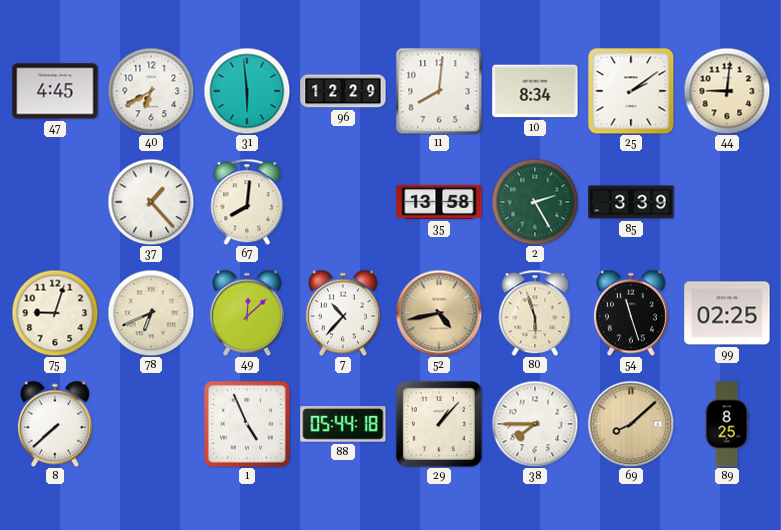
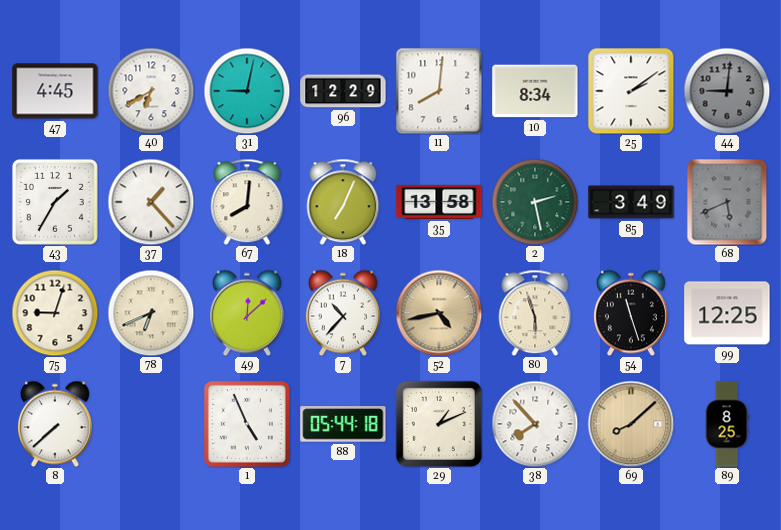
31: 5:59 -> 9:02 (247, 91)
44 dial: cream -> grey (727, 91)
43: none -> 1:35 (55, 202)
18: none -> 7:04 (343, 202)
2: 2:25 -> 2:28 (535, 202)
85: 3:39 -> 3:49 (631, 202)
68: none -> 5:41 (727, 202)
99: 02:25 -> 12:25 (727, 313)
29: 1:07 -> 1:11 (439, 424)
38: 7:45 -> 7:53 (535, 424)
